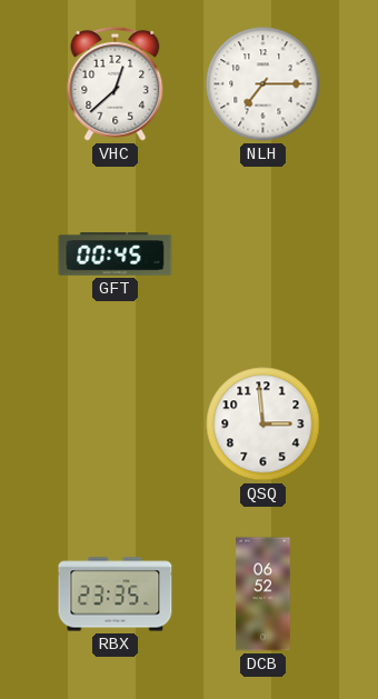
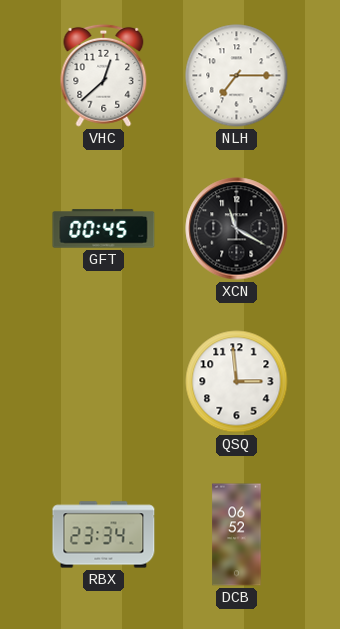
XCN: none -> 11:20 (237, 229)
RBX: 23:35 -> 23:34 (104, 535)
